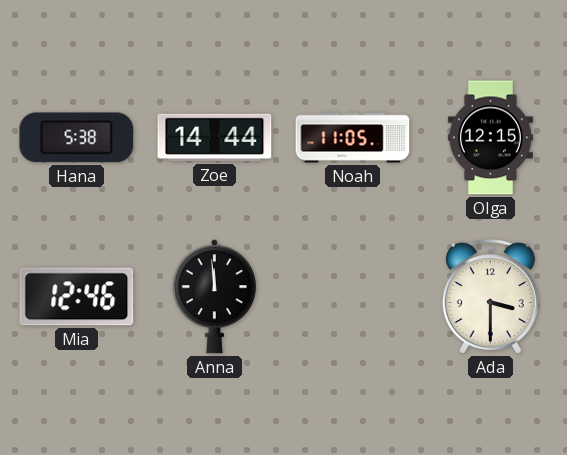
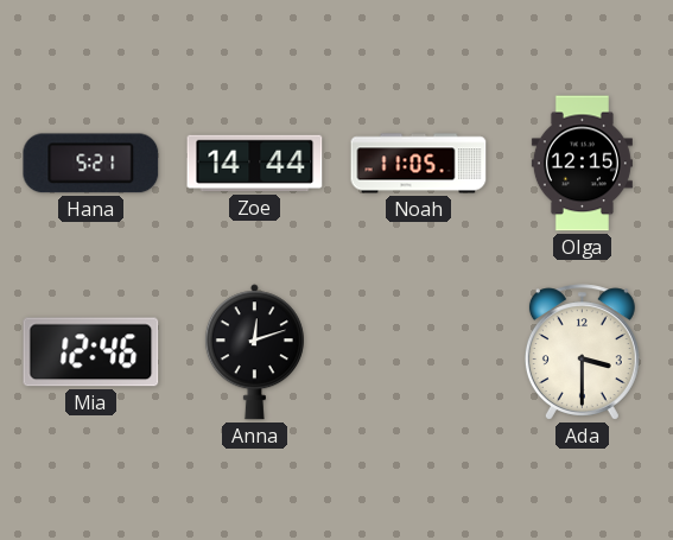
Hana: 5:38 -> 5:21 (91, 164)
Anna: 11:59 -> 12:12 (254, 352)
